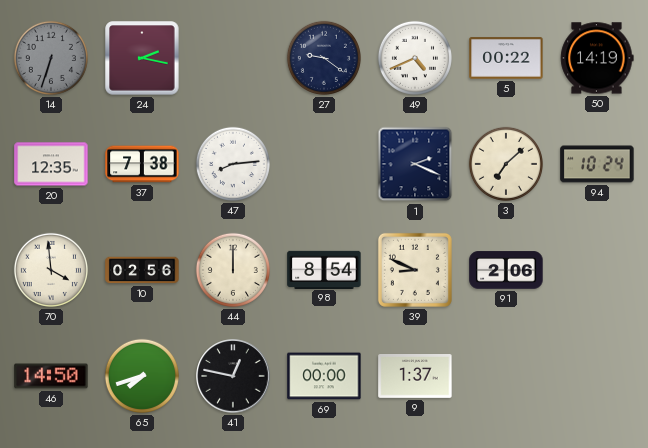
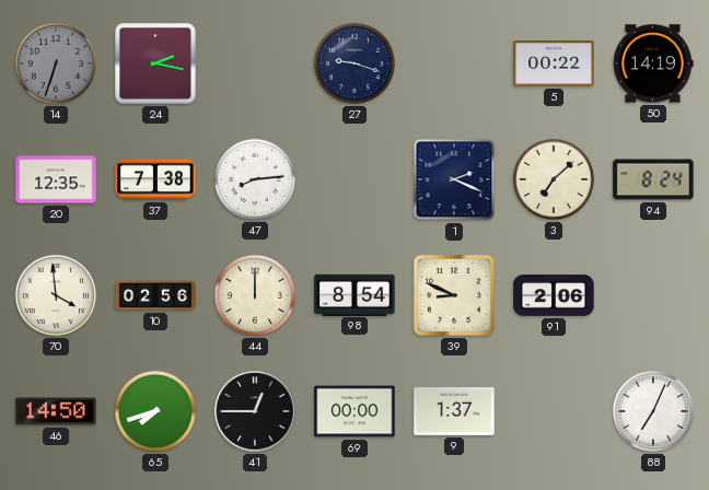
27: 9:21 -> 9:18 (354, 63)
49: 4:41 -> none (415, 58)
94: 10:24 -> 8:24 (653, 179)
41: 12:47 -> 12:45 (255, 411)
88: none -> 7:04 (653, 411)
